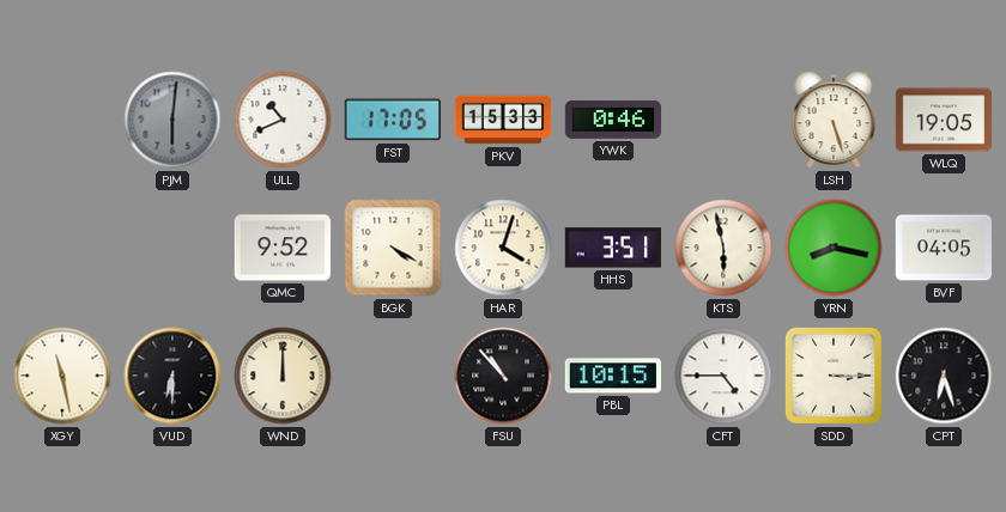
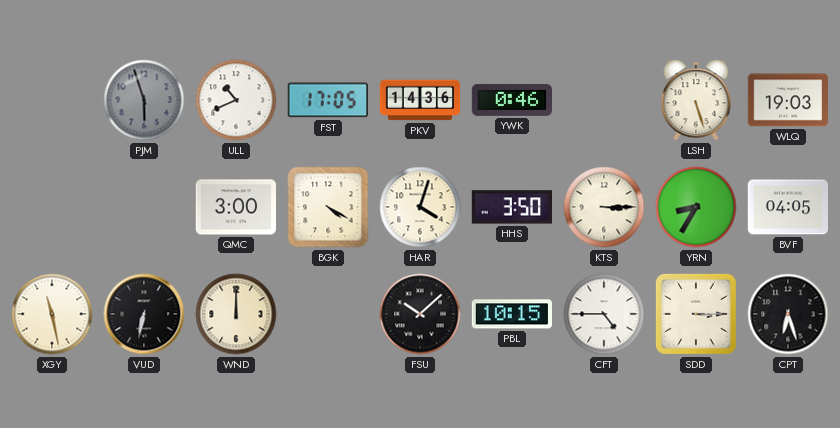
PJM: 6:01 -> 5:57 (144, 100)
PKV: 15:33 -> 14:36 (420, 100)
WLQ: 19:05 -> 19:03 (788, 100)
QMC: 9:52 -> 3:00 (236, 207)
HHS: 3:51 -> 3:50 (511, 207)
KTS: 5:58 -> 3:15 (604, 207)
YRN: 8:17 -> 8:35 (696, 207)
VUD: 6:30 -> 6:32 (144, 314)
FSU: 10:53 -> 10:08 (420, 314)
